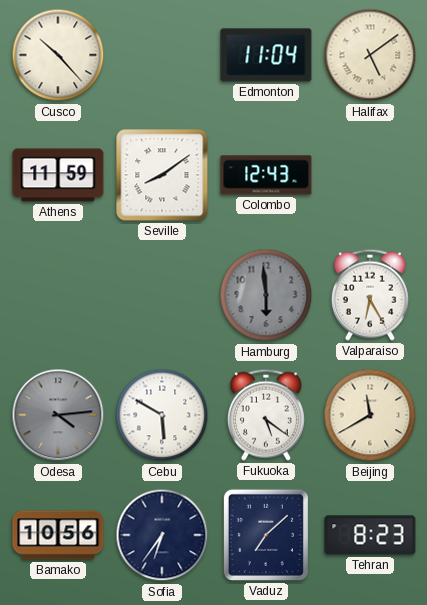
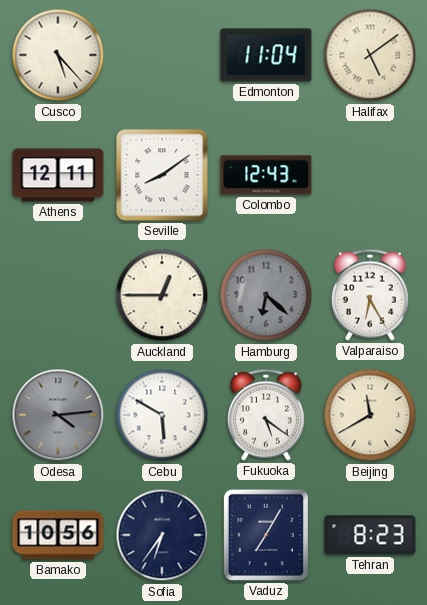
Cusco: 10:23 -> 5:23 (58, 55)
Athens: 11:59 -> 12:11 (58, 175)
Auckland: none -> 12:45 (162, 295)
Hamburg: 5:59 -> 6:22 (266, 295)
Vaduz: 7:08 -> 7:05 (266, 535)
